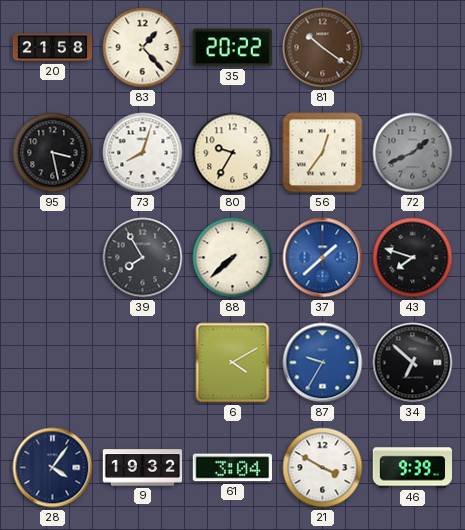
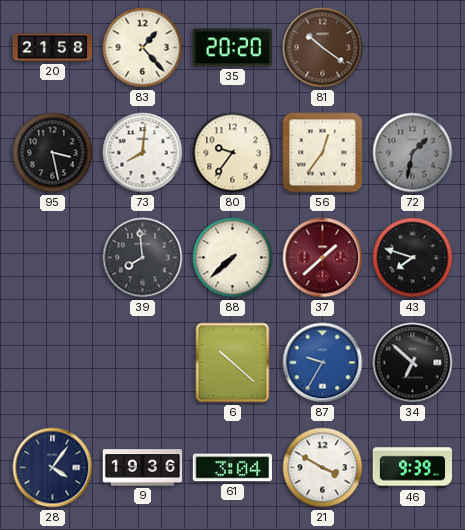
35: 20:22 -> 20:20 (232, 48)
73: 8:03 -> 8:01 (143, 153)
80: 9:35 -> 9:36 (233, 153)
72: 1:41 -> 1:32 (413, 153)
39: 7:55 -> 7:59 (143, 258)
37 dial: blue -> burgundy (323, 258)
6: 4:10 -> 10:22 (233, 363)
9: 19:32 -> 19:36 (143, 468)
